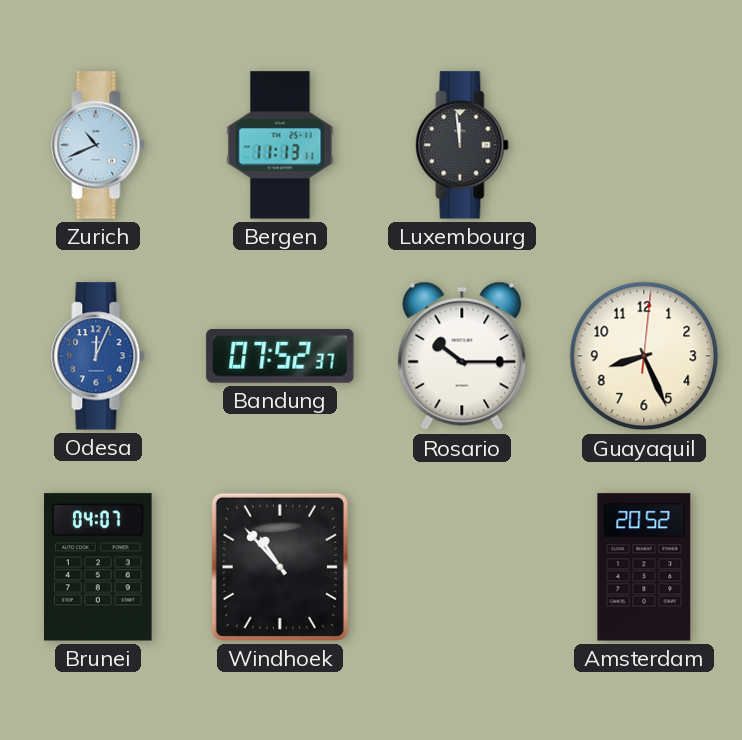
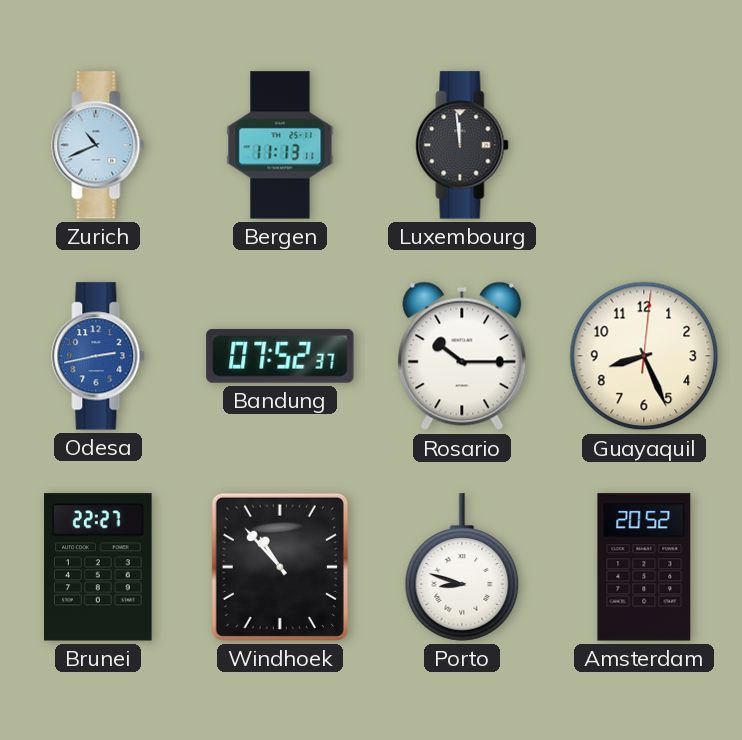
Odesa: 12:04 -> 2:43 (98, 356)
Brunei: 04:07 -> 22:27 (98, 567)
Porto: none -> 8:48 (462, 567)
